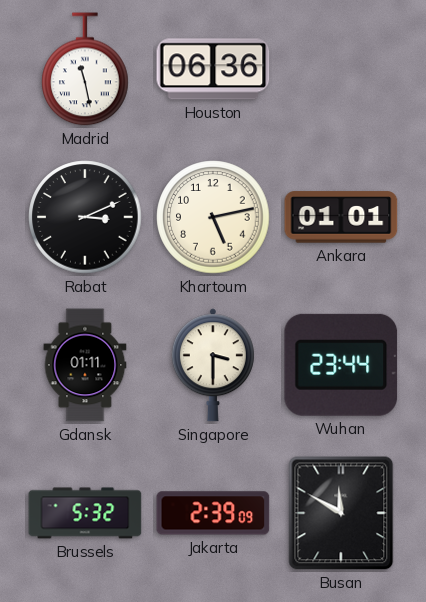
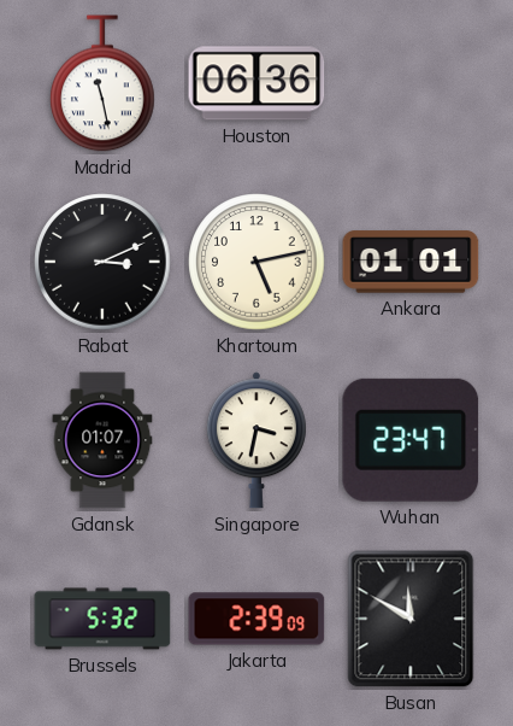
Gdansk: 01:11 -> 01:07 (102, 440)
Singapore: 3:30 -> 3:32 (256, 440)
Wuhan: 23:44 -> 23:47 (411, 440)
